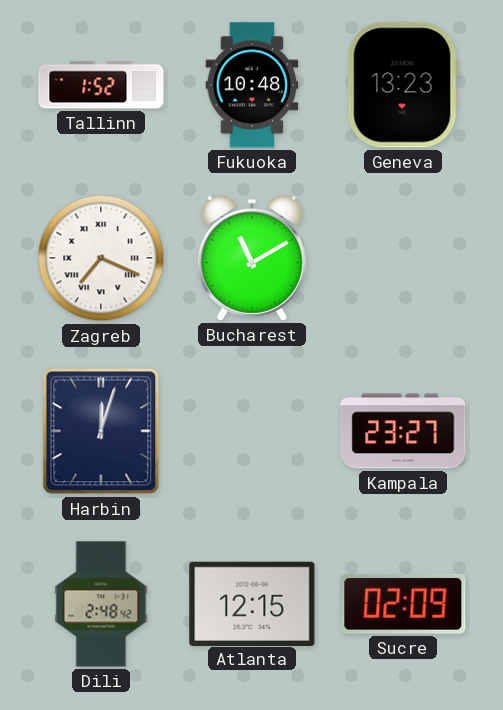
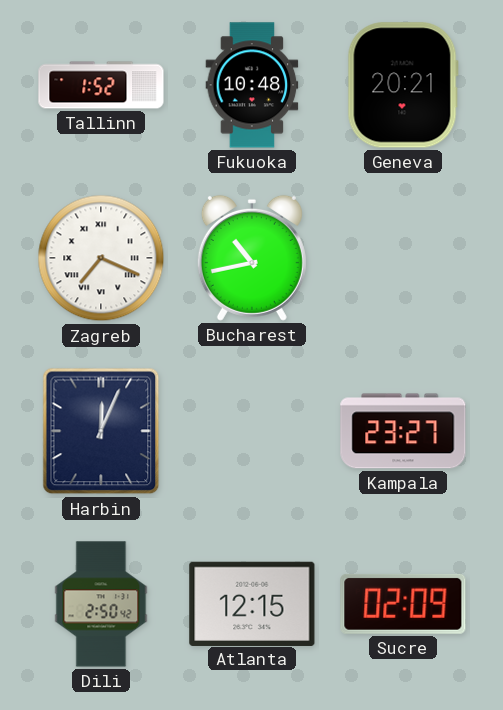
Geneva: 13:23 -> 20:21 (403, 85)
Bucharest: 11:10 -> 10:43 (252, 258)
Harbin: 12:03 -> 12:04 (101, 431)
Dili: 2:48 -> 2:50 (101, 604)
